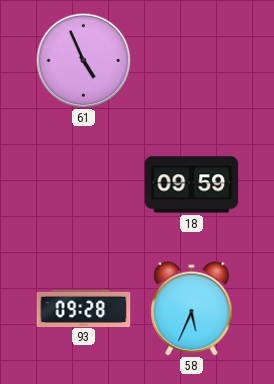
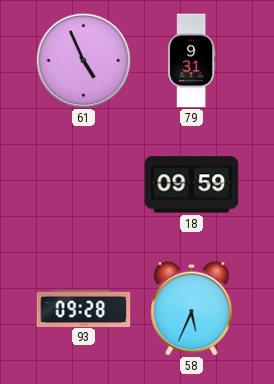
79: none -> 9:31 (191, 61)
